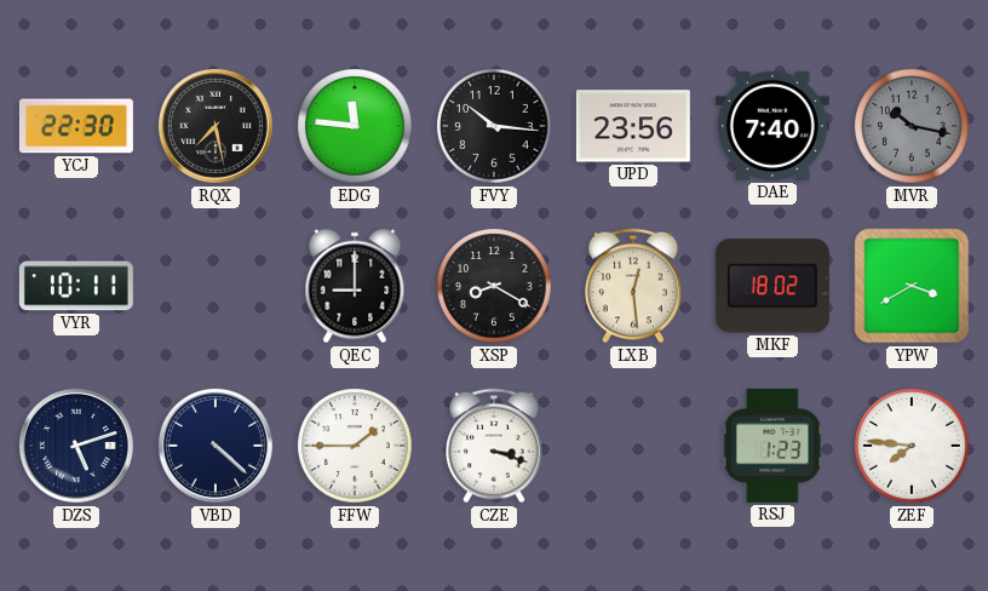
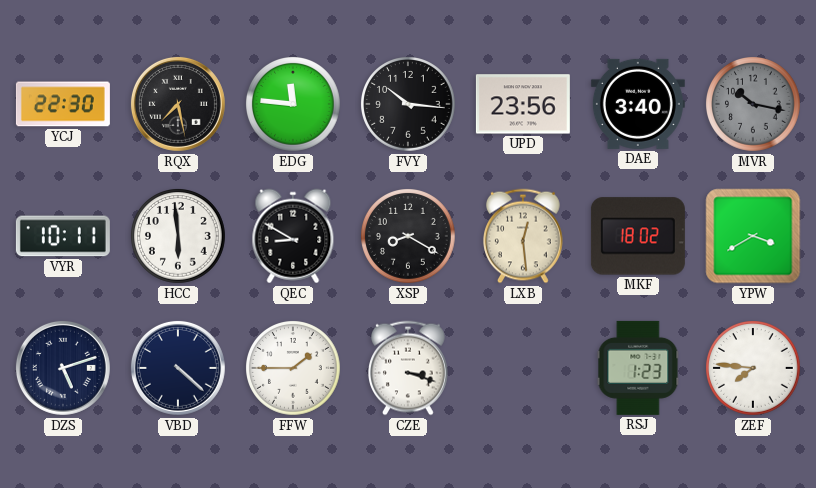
DAE: 7:40 -> 3:40 (638, 104)
HCC: none -> 5:59 (179, 237)
QEC: 9:00 -> 8:50 (293, 236)
